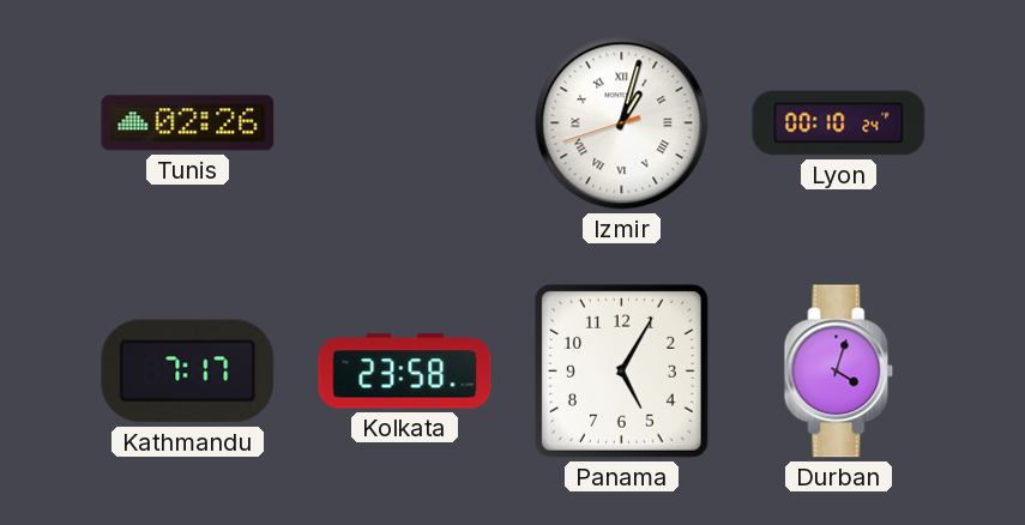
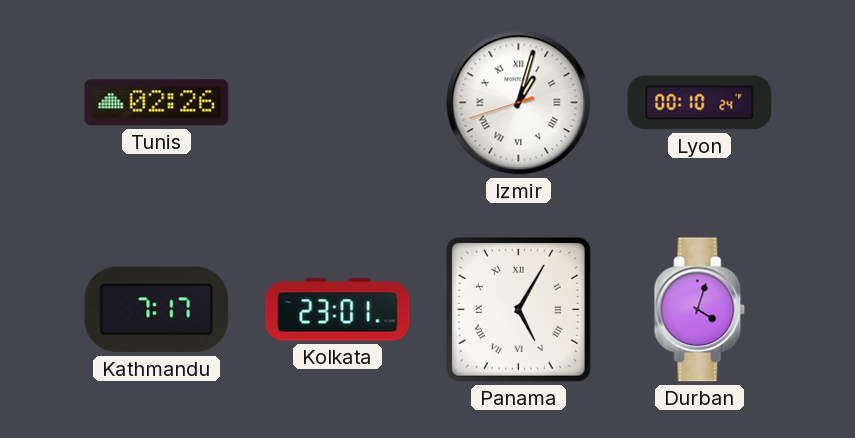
Kolkata: 23:58 -> 23:01 (338, 310)
Panama numerals: Arabic -> Roman (518, 309)
